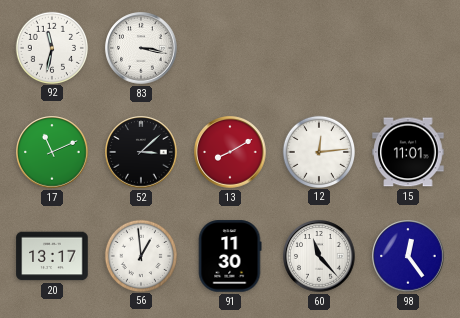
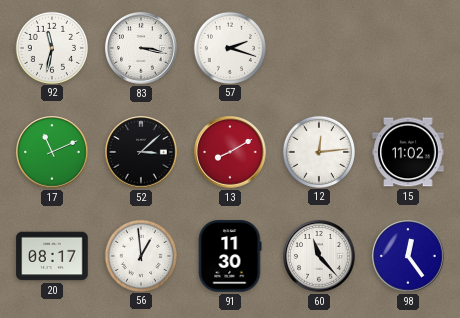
57: none -> 2:18 (229, 47)
15: 11:01 -> 11:02 (408, 152)
20: 13:17 -> 08:17 (52, 256)
